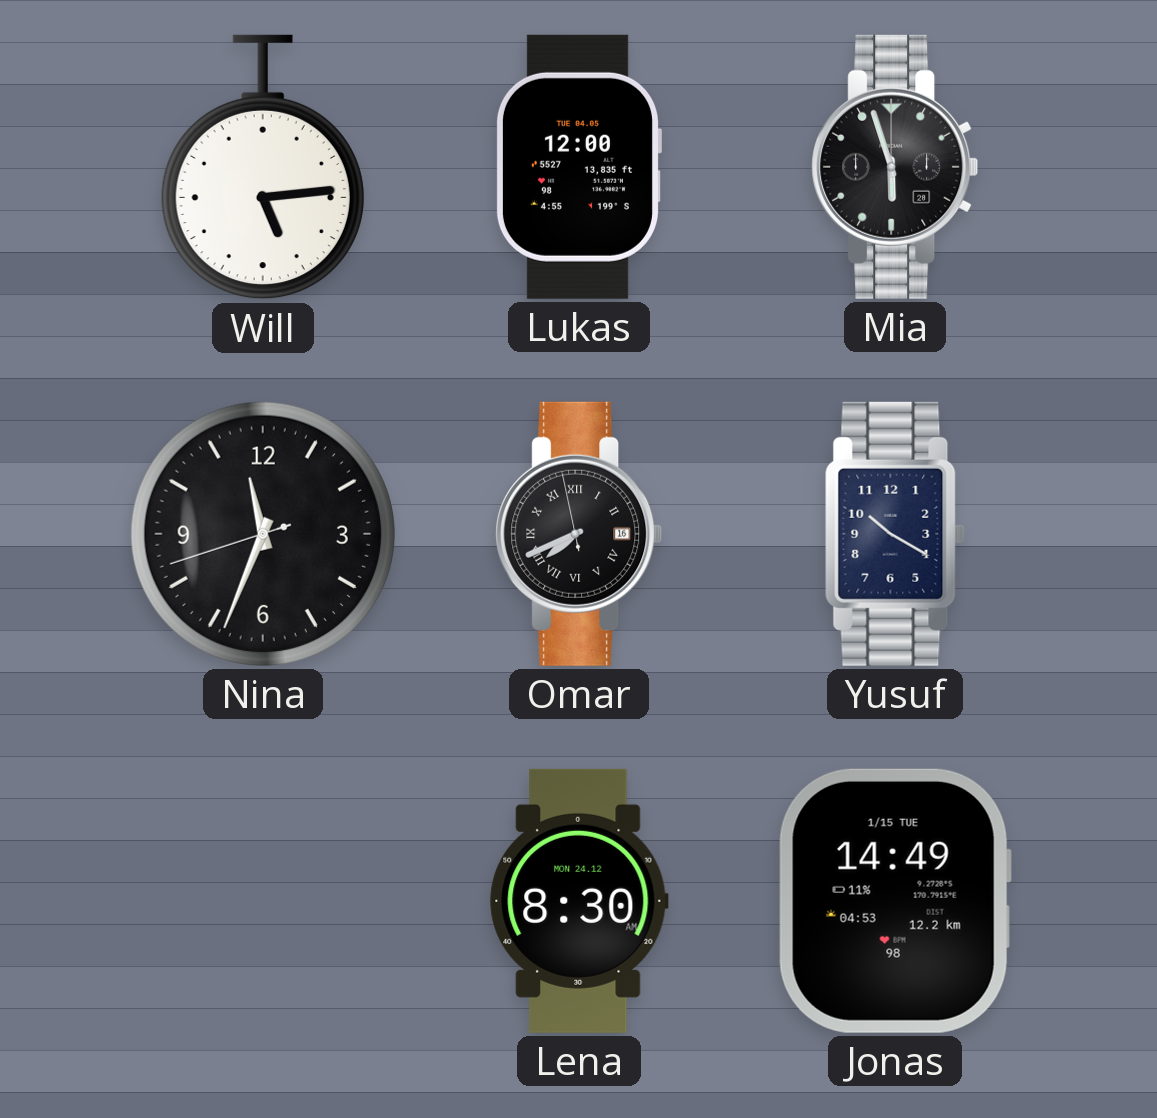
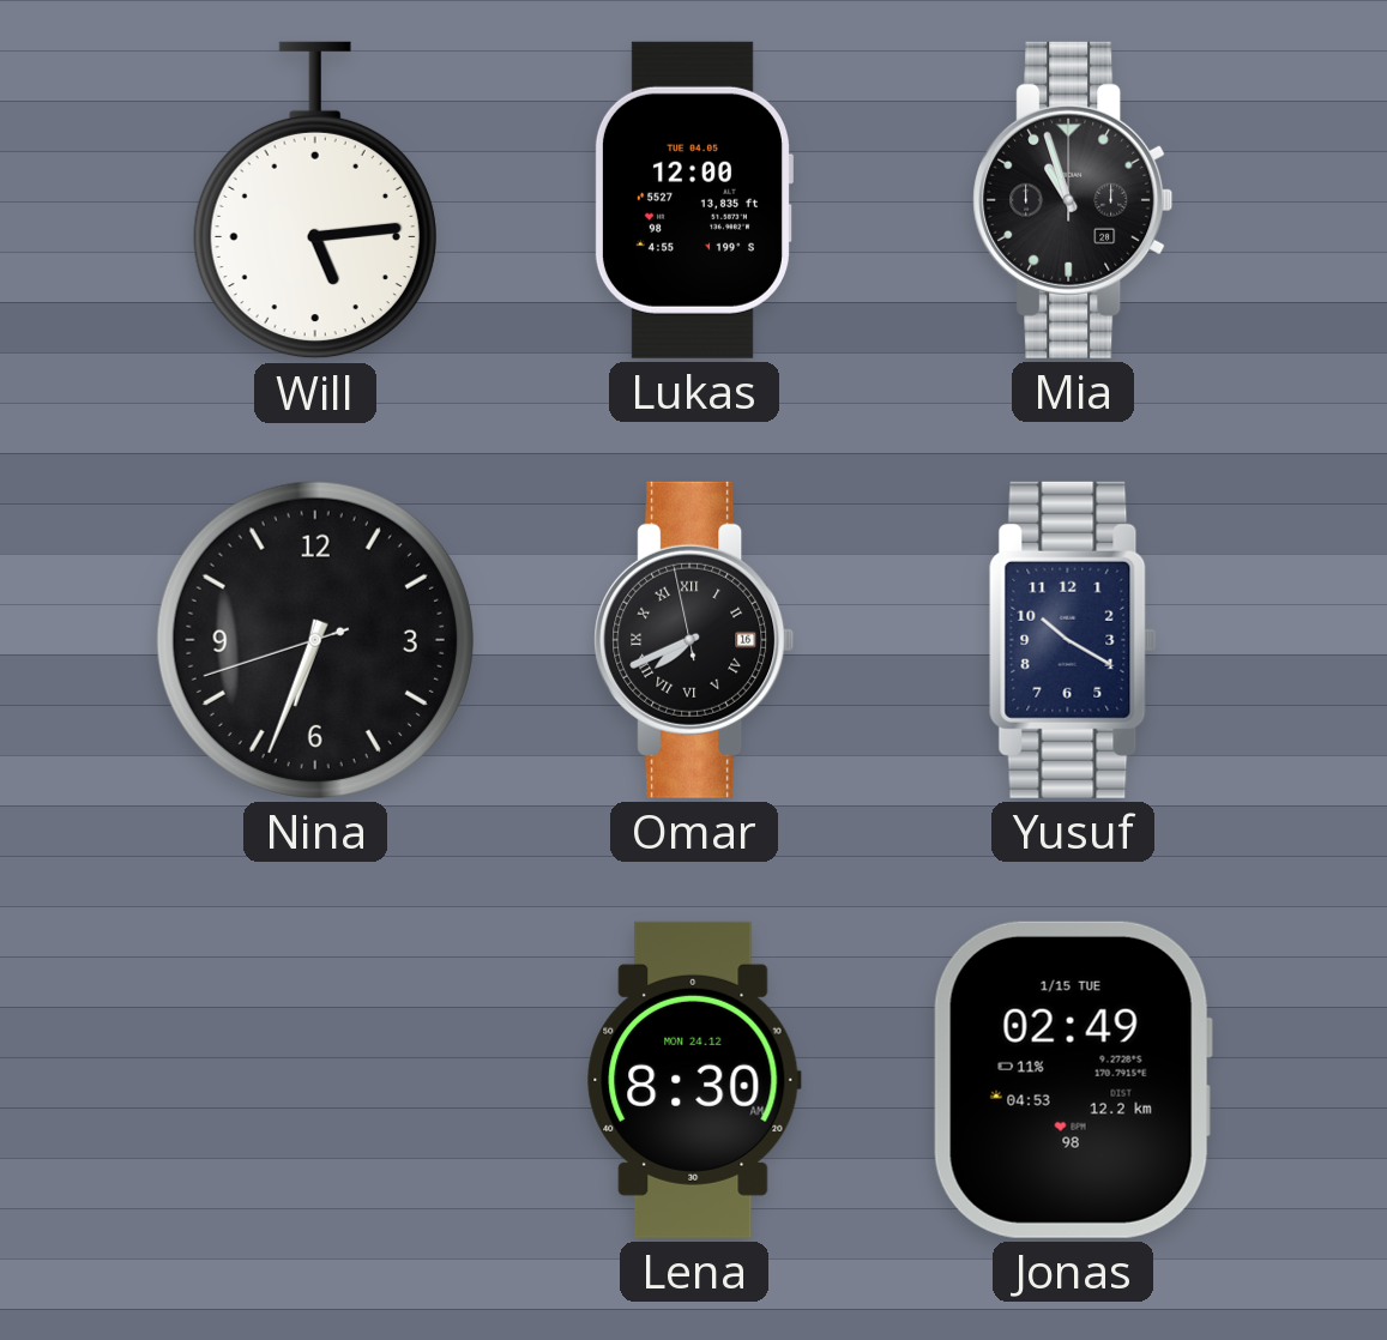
Mia: 5:57 -> 10:57 (1073, 200)
Nina: 11:33 -> 6:33 (315, 640)
Jonas: 14:49 -> 02:49 (1073, 1080)
